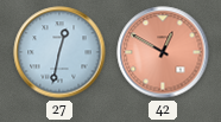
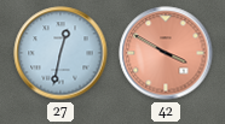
42: 12:50 -> 3:50 (166, 53)
